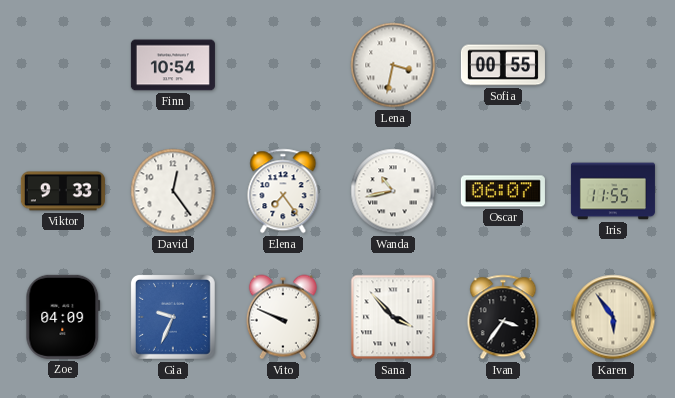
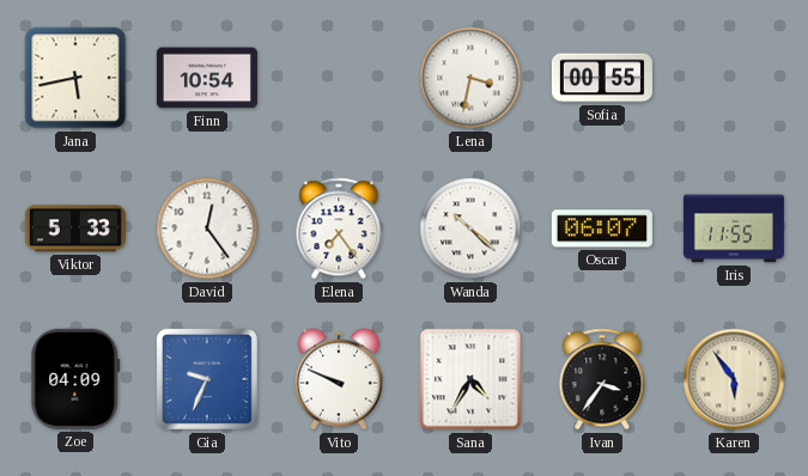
Jana: none -> 5:43 (75, 78)
Viktor: 9:33 -> 5:33 (75, 228)
Wanda: 10:43 -> 10:22 (470, 228)
Sana: 3:53 -> 4:35 (470, 379)
